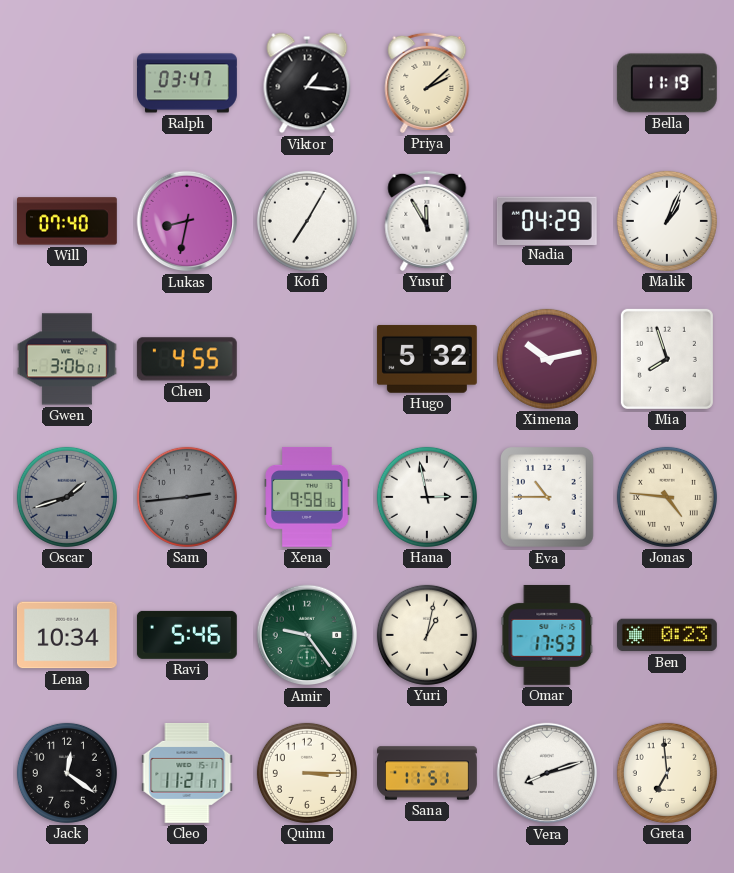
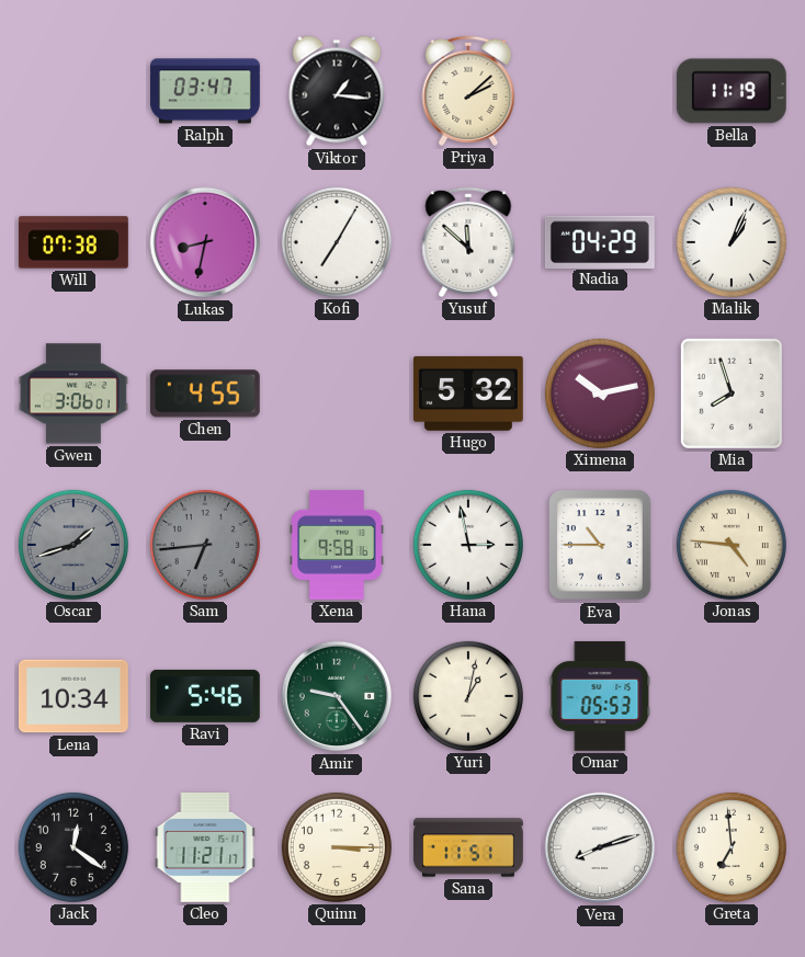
Will: 07:40 -> 07:38 (73, 242)
Yusuf: 11:55 -> 11:52 (468, 242)
Sam: 2:44 -> 6:44 (205, 545)
Omar: 17:53 -> 05:53 (600, 696)
Ben: 0:23 -> none (667, 635)
